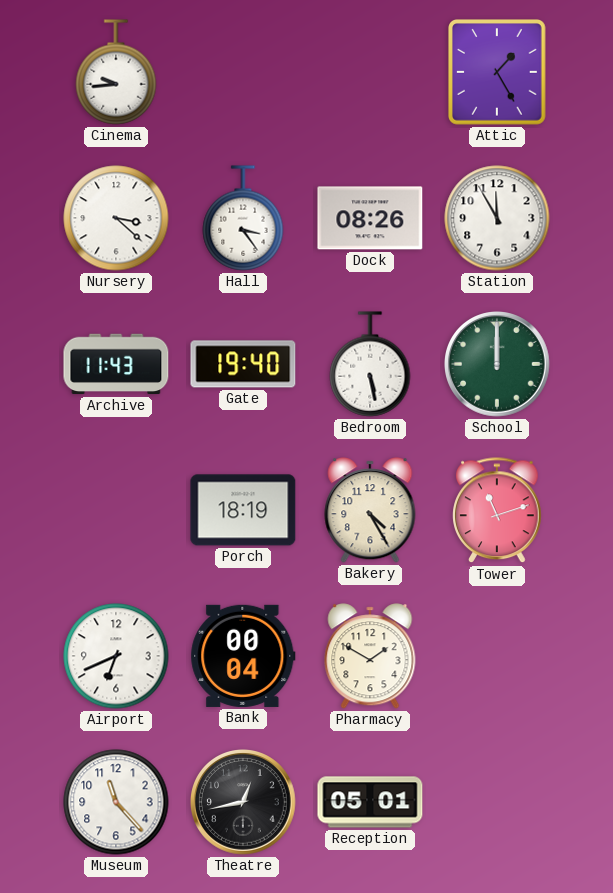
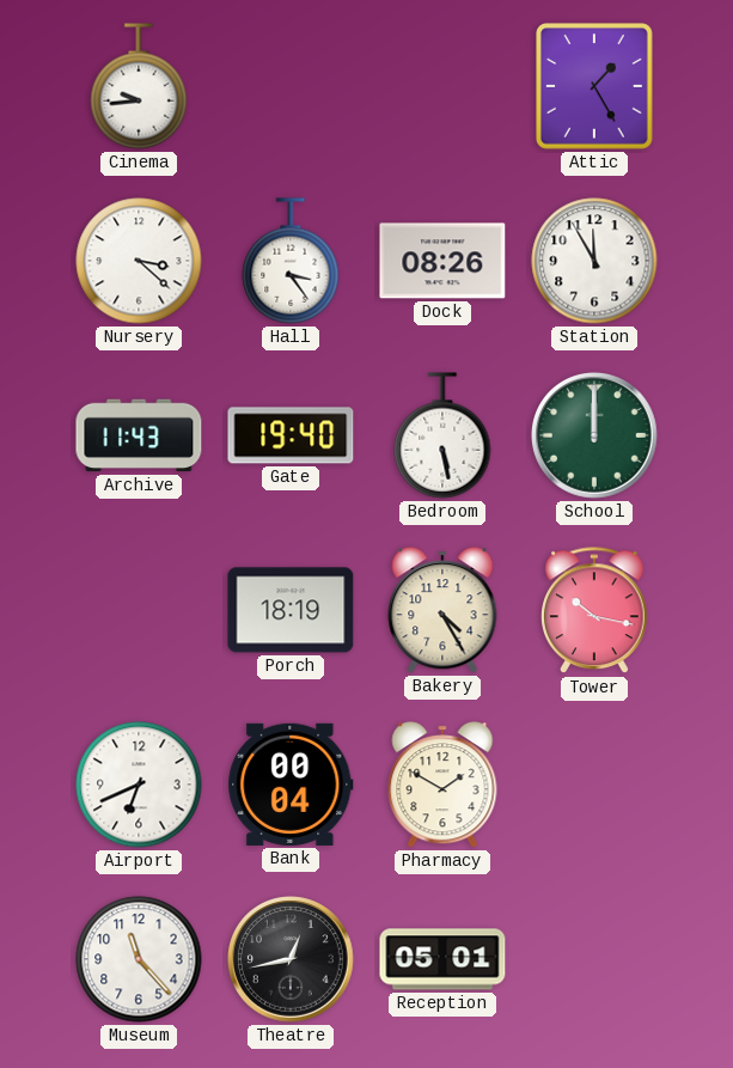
Tower: 11:12 -> 10:17 (594, 611)
